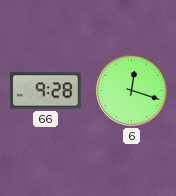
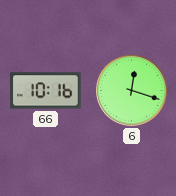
66: 9:28 -> 10:16 (46, 91)
